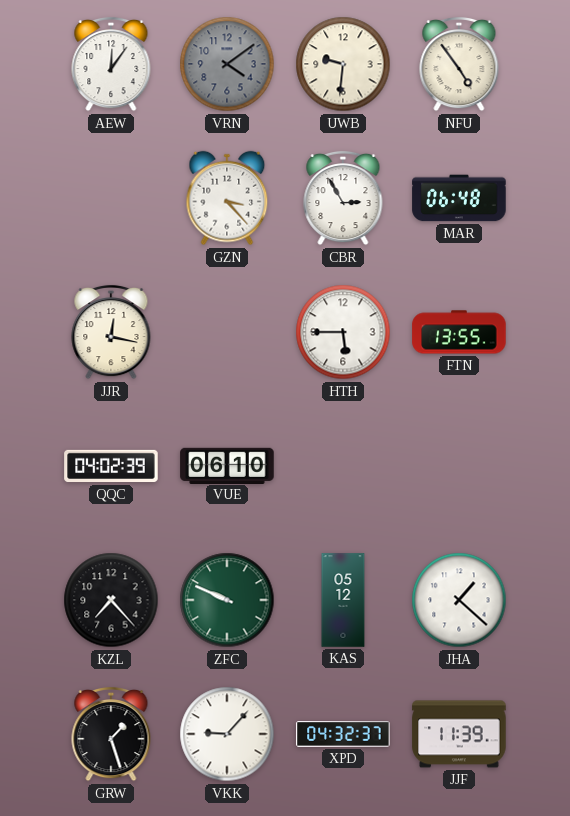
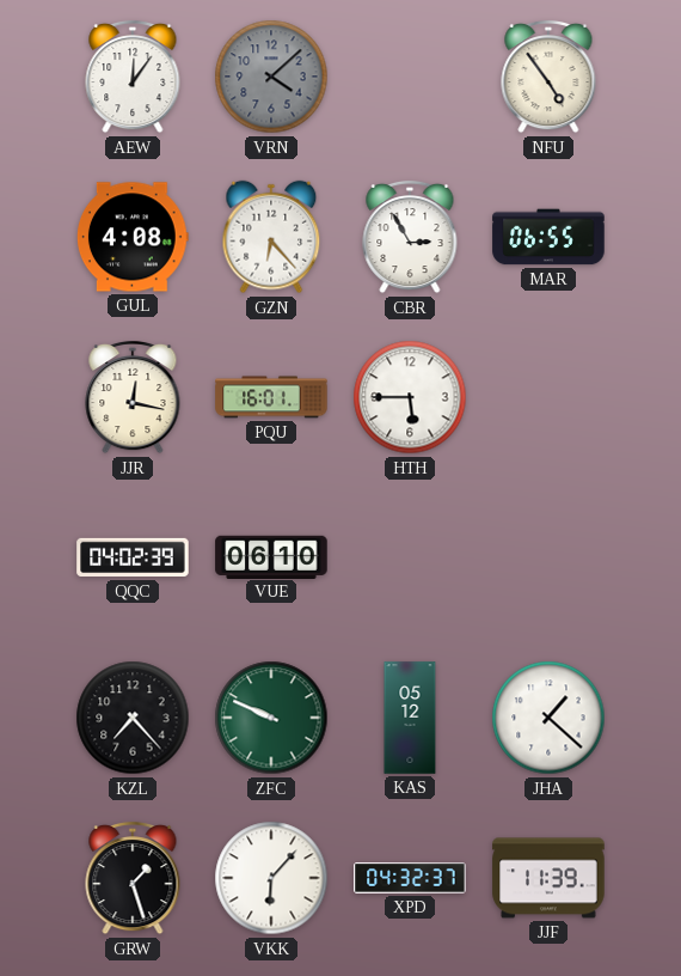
VRN: 4:09 -> 4:08 (271, 77)
UWB: 9:31 -> none (343, 64)
GUL: none -> 4:08 (133, 237)
GZN: 3:23 -> 6:23 (271, 237)
MAR: 06:48 -> 06:55 (548, 237)
PQU: none -> 16:01 (271, 397)
FTN: 13:55 -> none (459, 332)
VKK: 9:07 -> 6:07 (271, 878)
